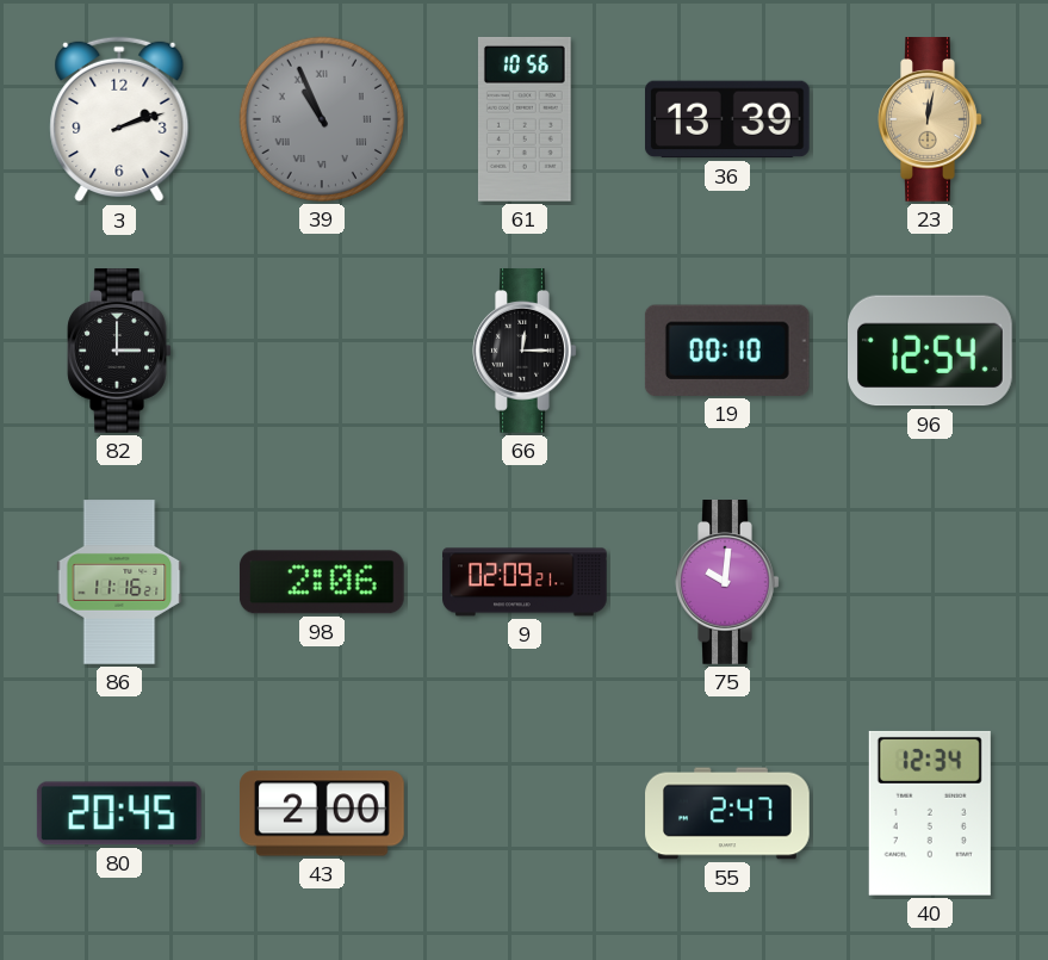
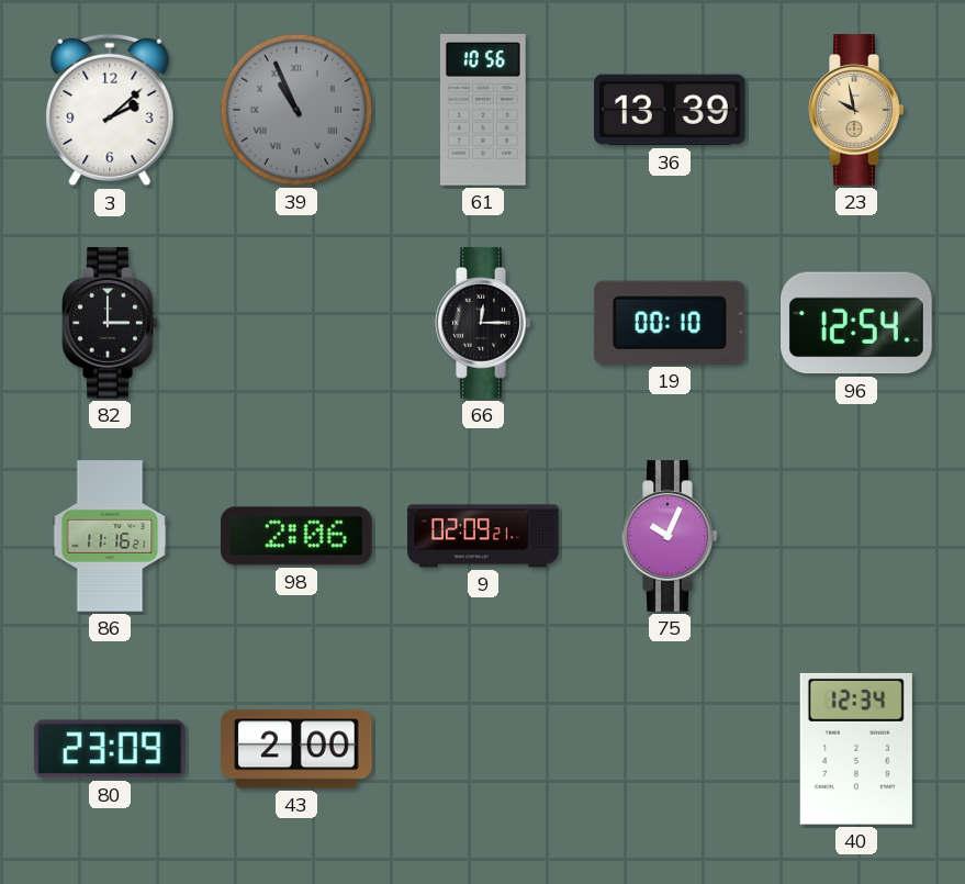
3: 2:12 -> 2:08 (110, 110)
23: 12:02 -> 9:58 (856, 110)
75: 10:01 -> 10:04 (670, 536)
80: 20:45 -> 23:09 (110, 749)
55: 2:47 -> none (727, 813)
